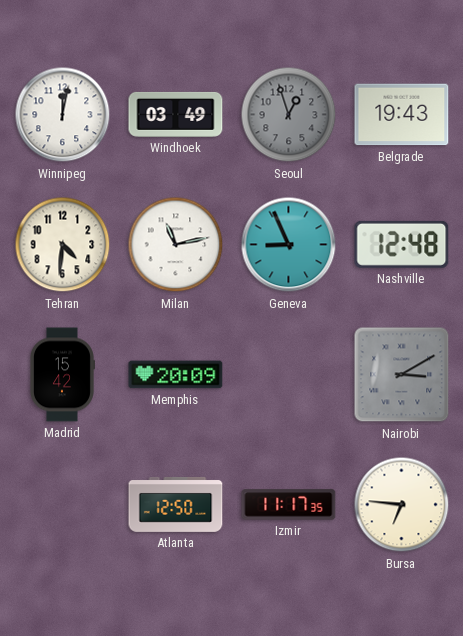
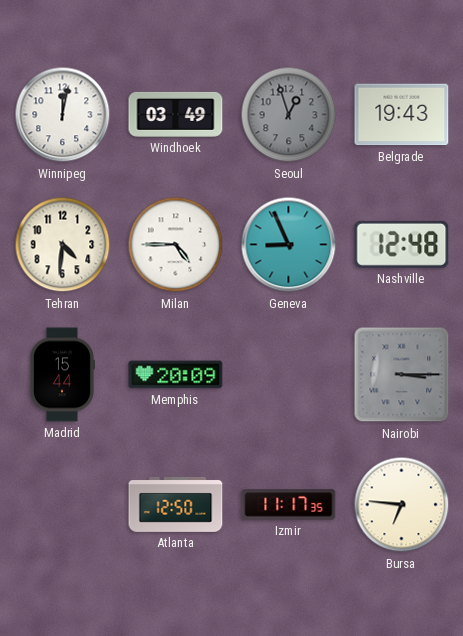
Milan: 11:13 -> 4:45 (176, 245)
Madrid: 15:42 -> 15:44 (62, 375)
Nairobi: 3:10 -> 3:15 (402, 375)
